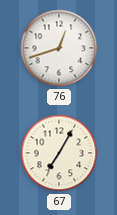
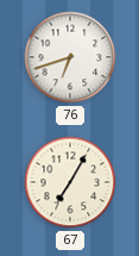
76: 12:42 -> 6:42 (70, 57)
